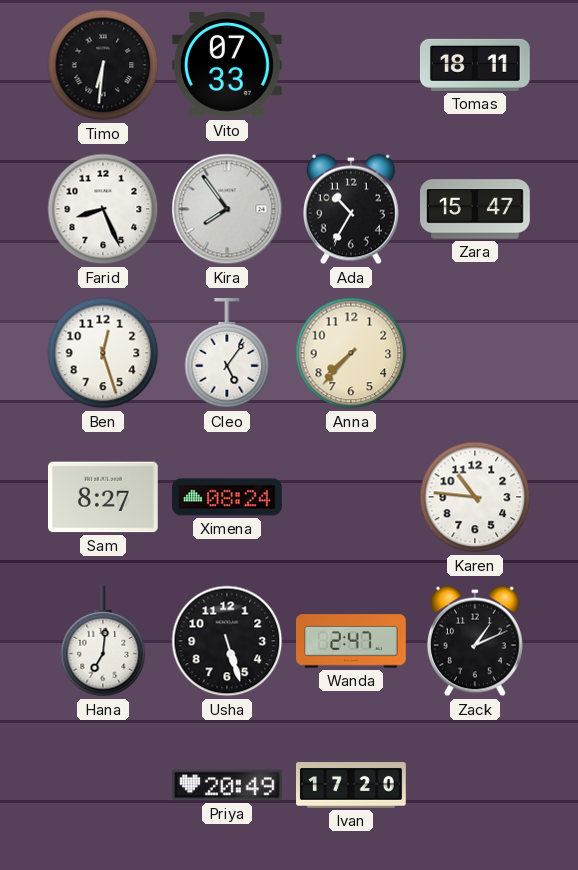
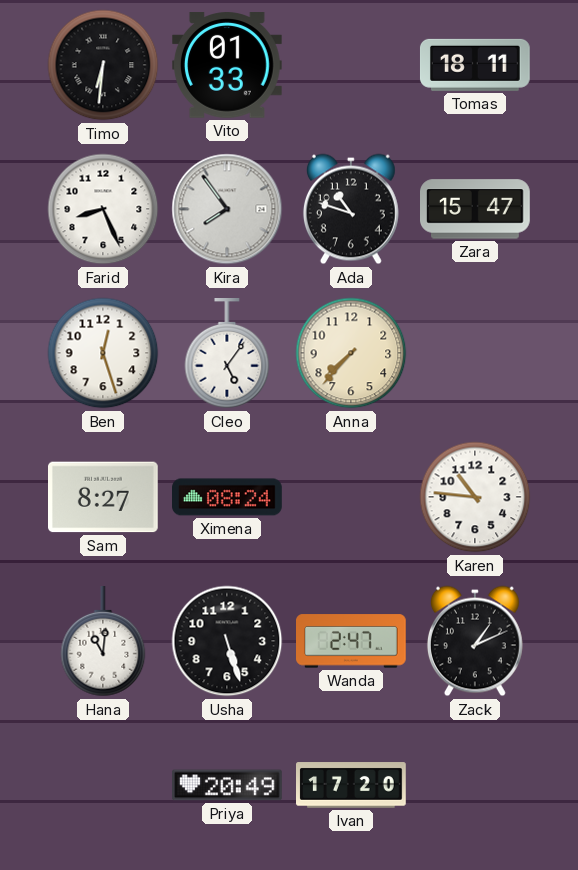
Vito: 07:33 -> 01:33 (228, 65)
Ada: 10:35 -> 10:48 (351, 209)
Hana: 7:01 -> 11:01 (103, 642)
